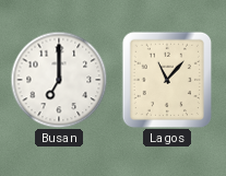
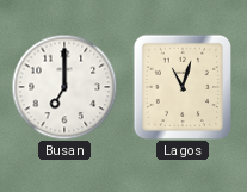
Lagos: 11:07 -> 11:03 (181, 87)
